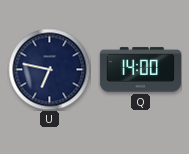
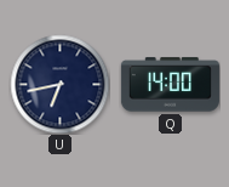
U: 6:47 -> 6:43 (59, 84)
